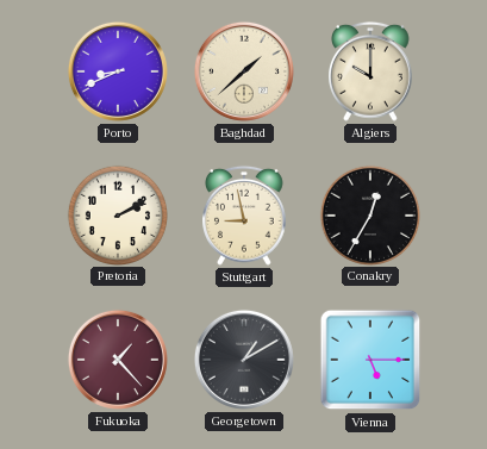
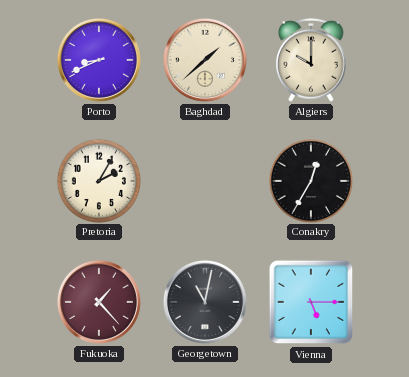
Pretoria: 2:10 -> 2:05 (98, 180)
Stuttgart: 8:58 -> none (245, 216)
Georgetown: 1:10 -> 11:02 (205, 302)
